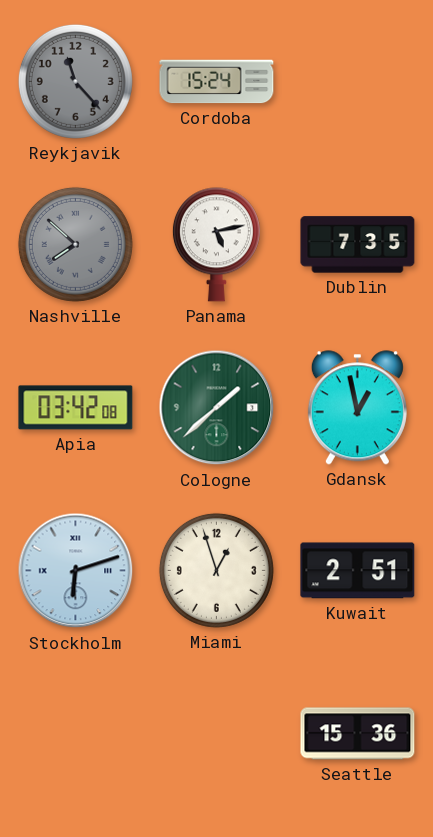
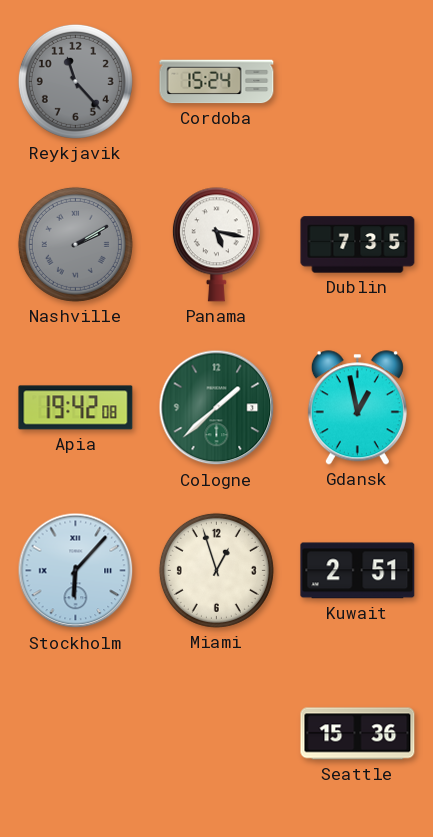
Nashville: 7:52 -> 2:10 (75, 244)
Panama: 5:13 -> 5:17 (216, 245)
Apia: 03:42 -> 19:42 (76, 408)
Stockholm: 6:12 -> 6:07 (76, 571)
